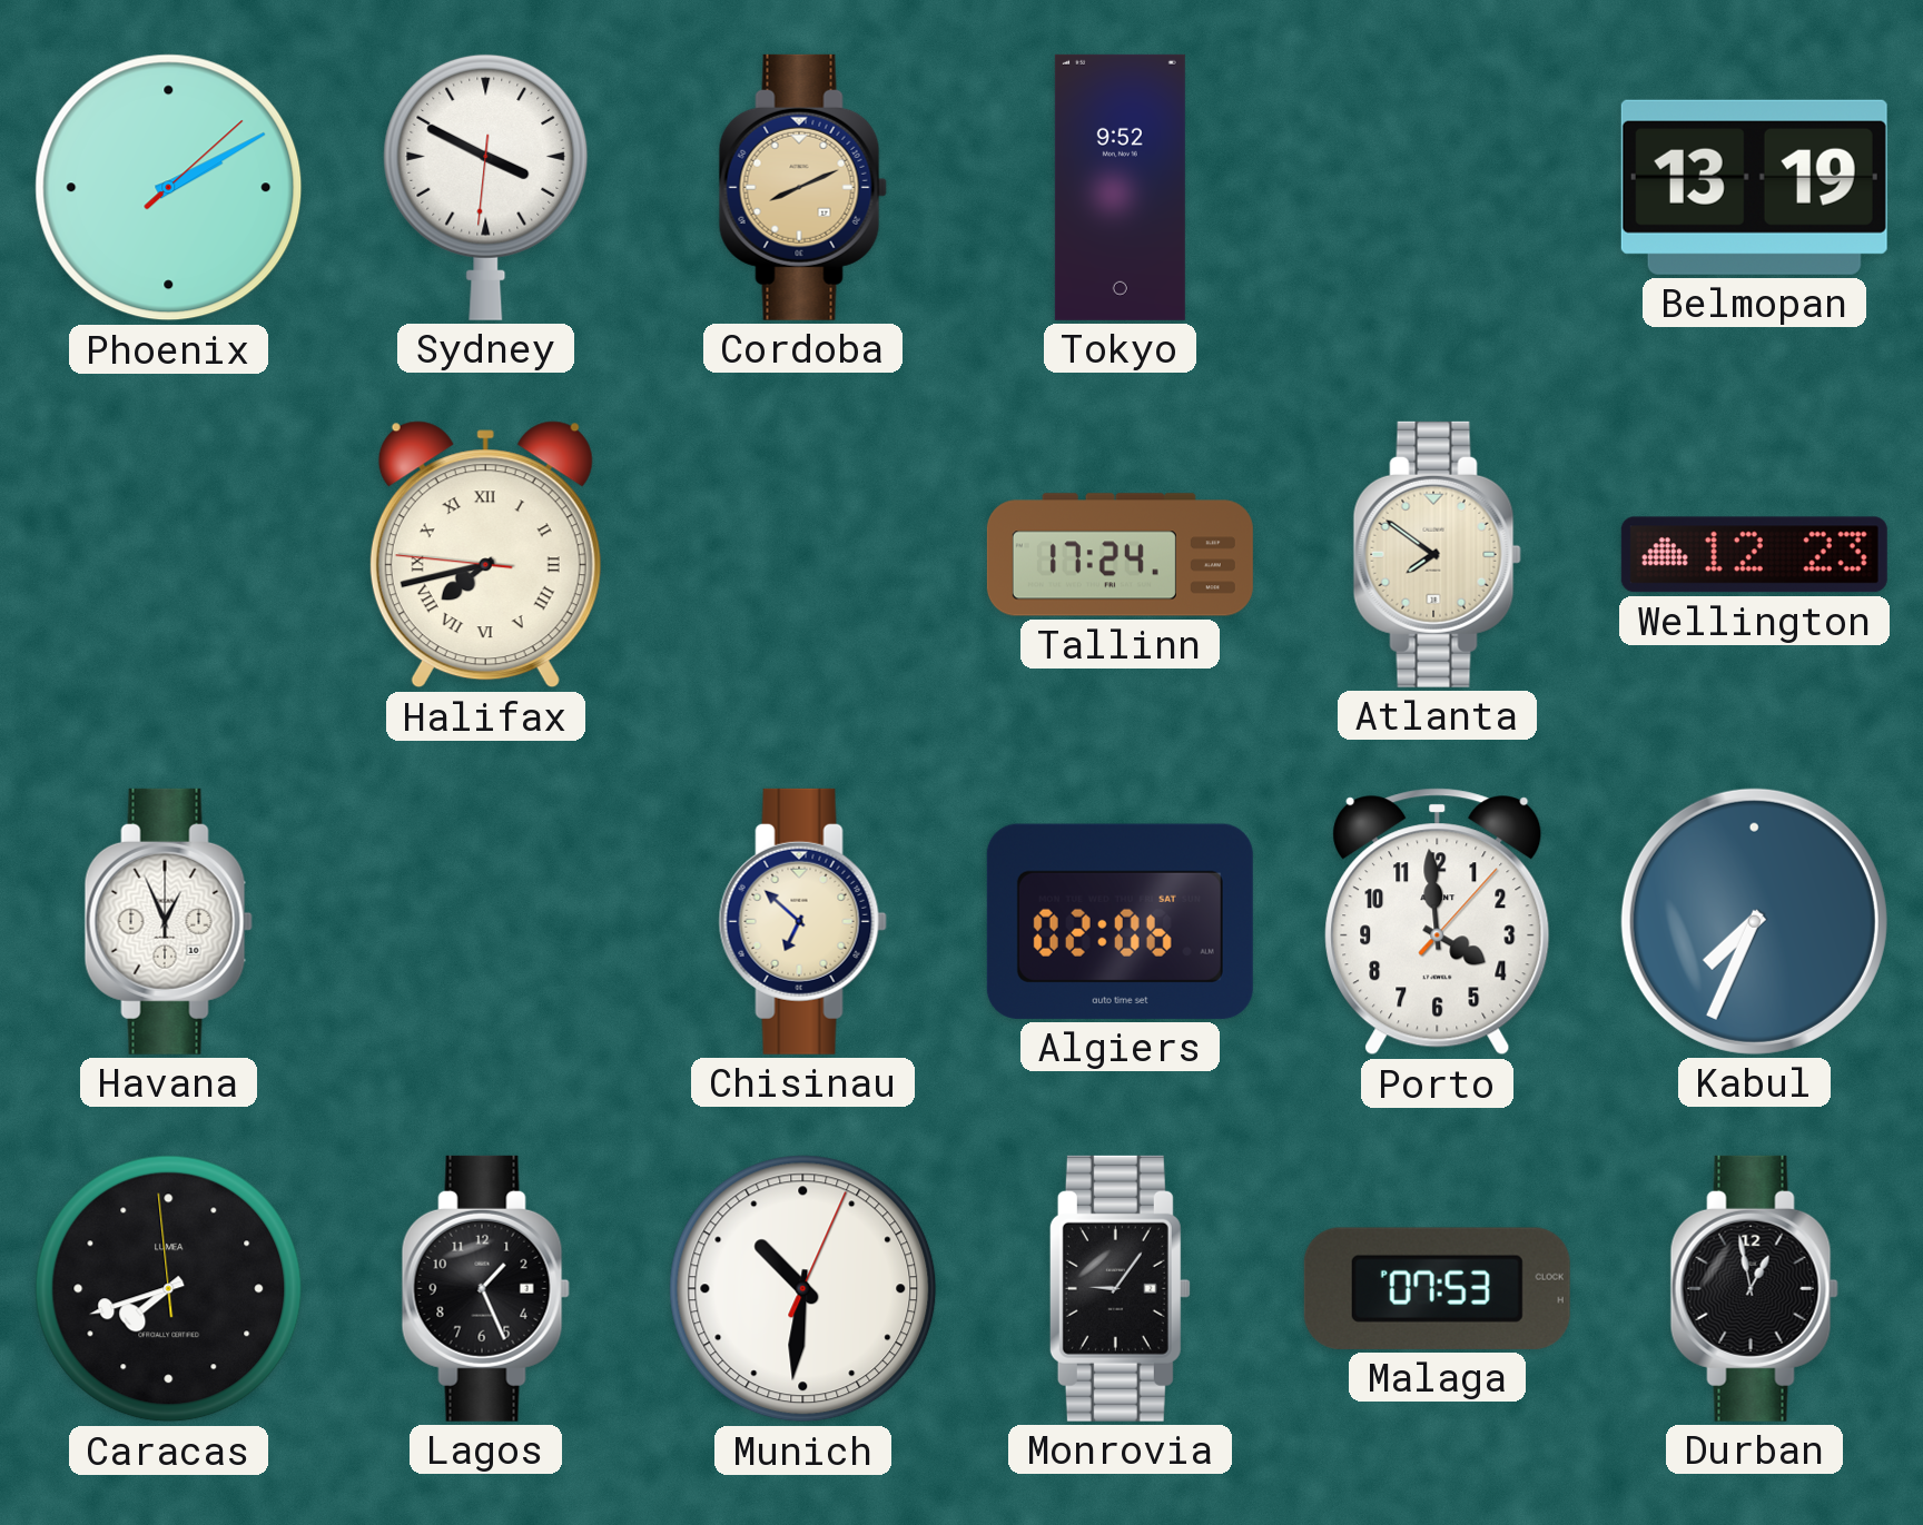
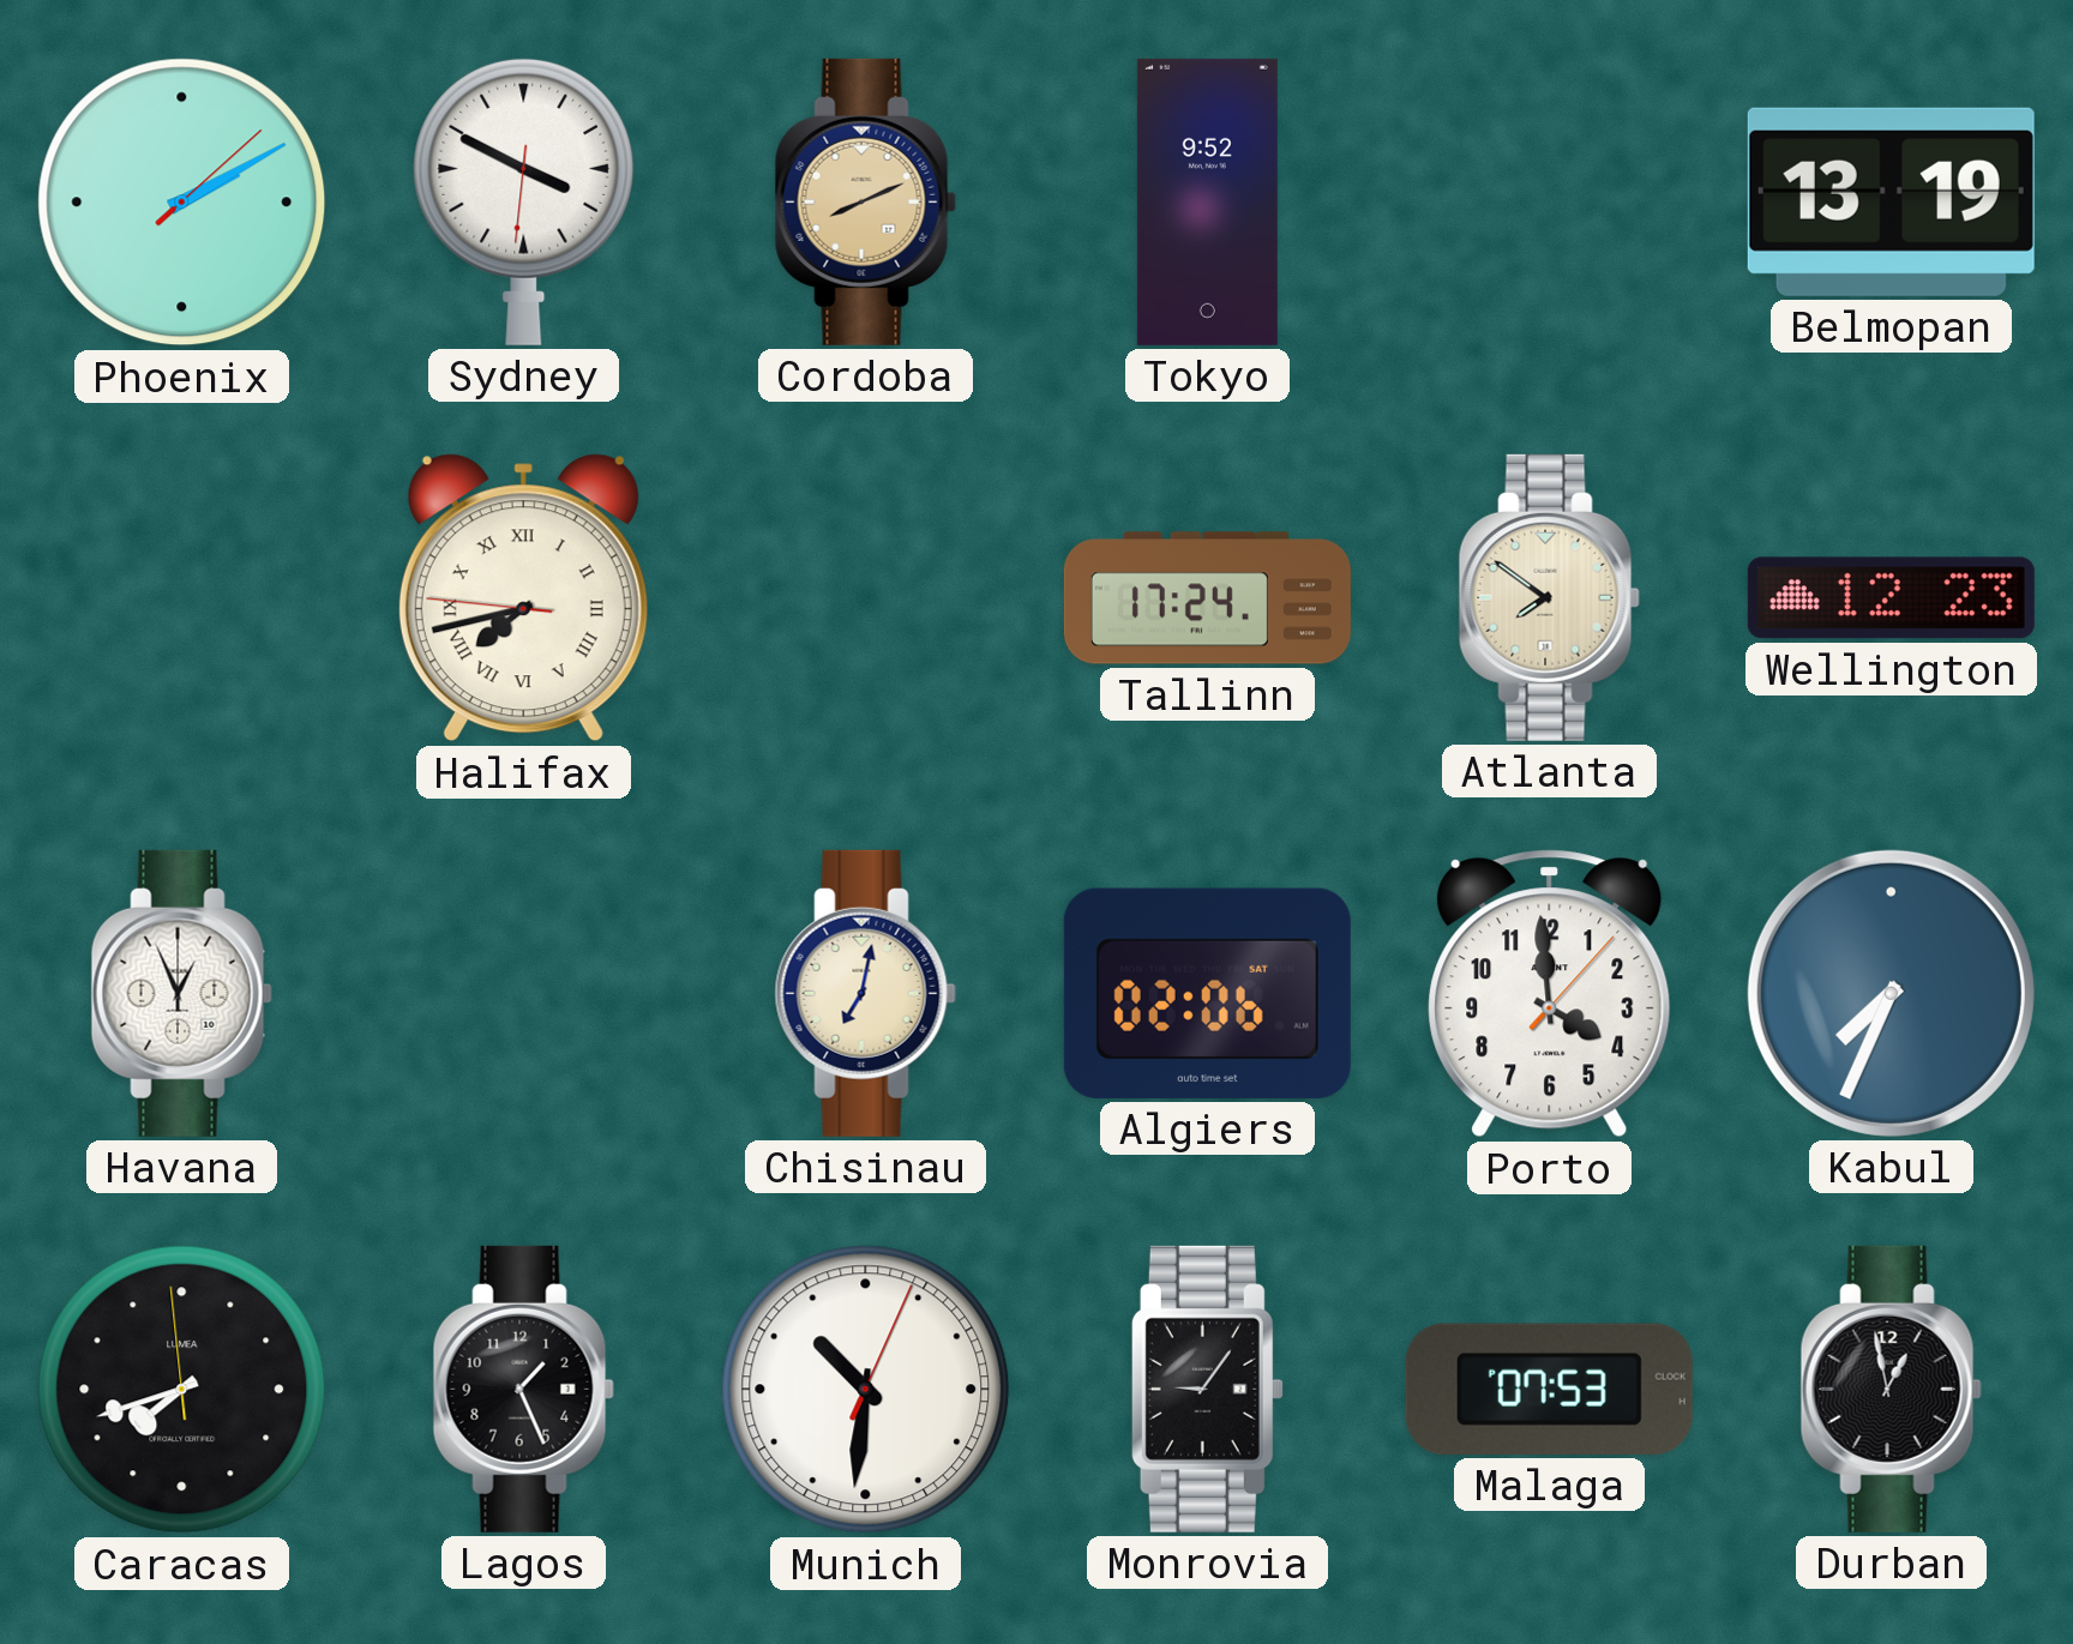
Chisinau: 6:52 -> 7:02 (865, 993)
